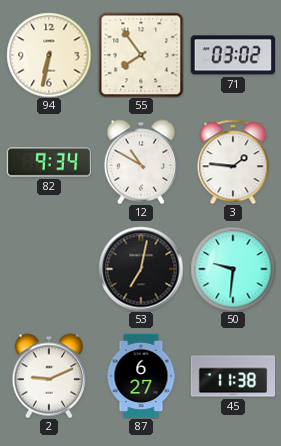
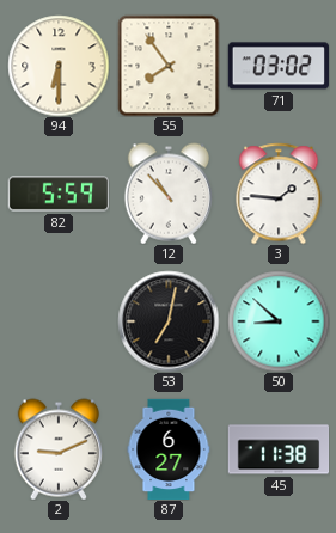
94: 6:32 -> 6:30 (59, 66)
82: 9:34 -> 5:59 (59, 194)
12: 10:50 -> 10:53 (167, 194)
50: 9:31 -> 8:52 (279, 321)
